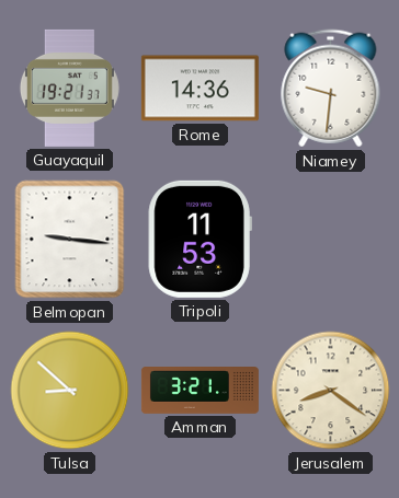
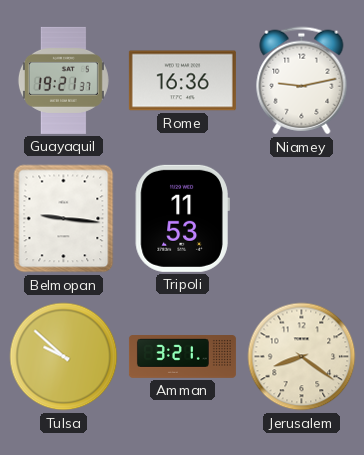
Rome: 14:36 -> 16:36 (182, 81)
Niamey: 9:31 -> 9:13 (302, 81)
Tulsa: 8:52 -> 9:52 (64, 357)
